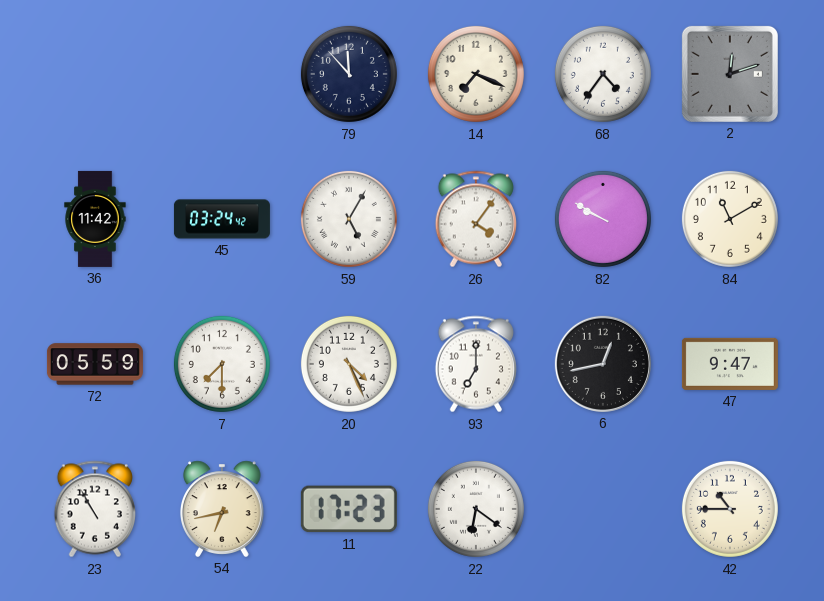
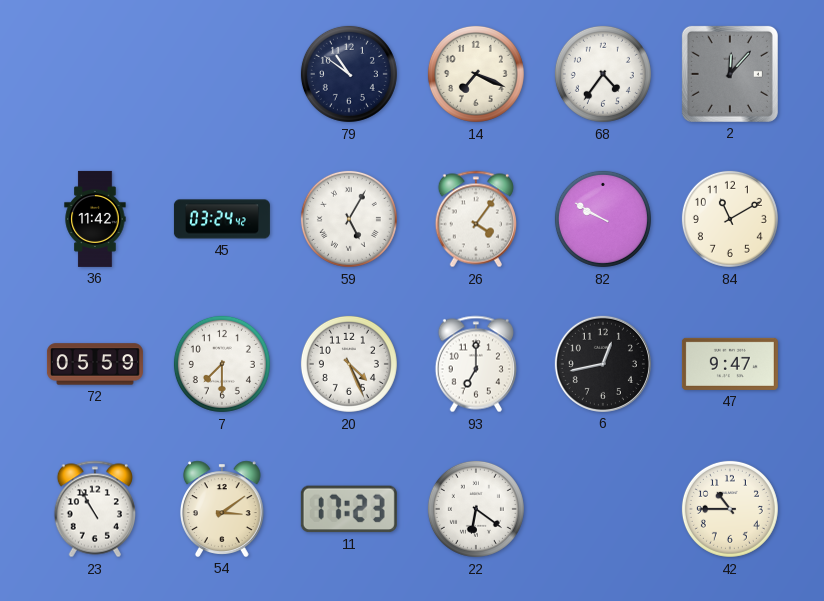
79: 11:53 -> 10:51 (349, 74)
2: 12:12 -> 12:07 (730, 74)
54: 6:43 -> 3:09 (222, 509)
